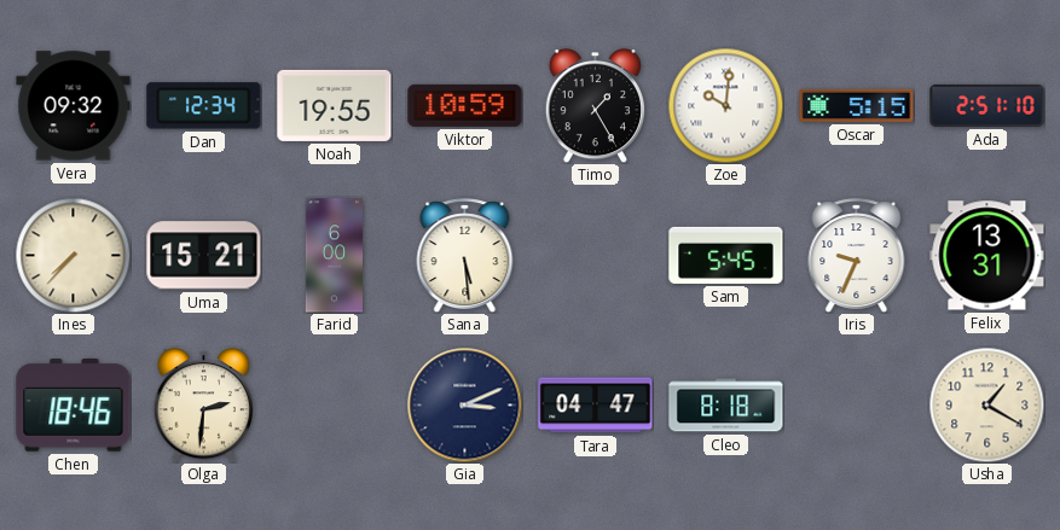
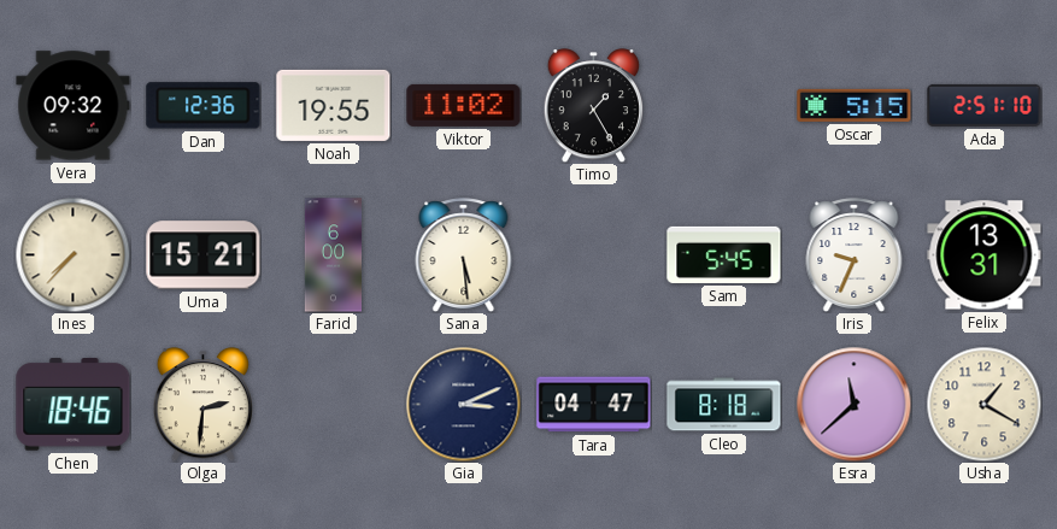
Dan: 12:34 -> 12:36 (204, 106)
Viktor: 10:59 -> 11:02 (464, 105)
Zoe: 10:01 -> none (725, 105)
Esra: none -> 11:38 (853, 404)
